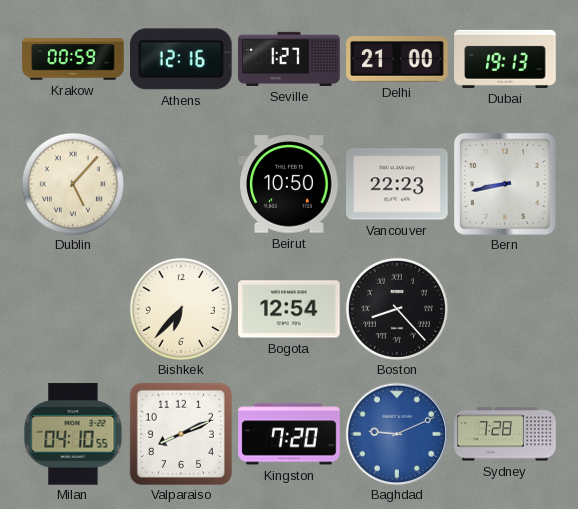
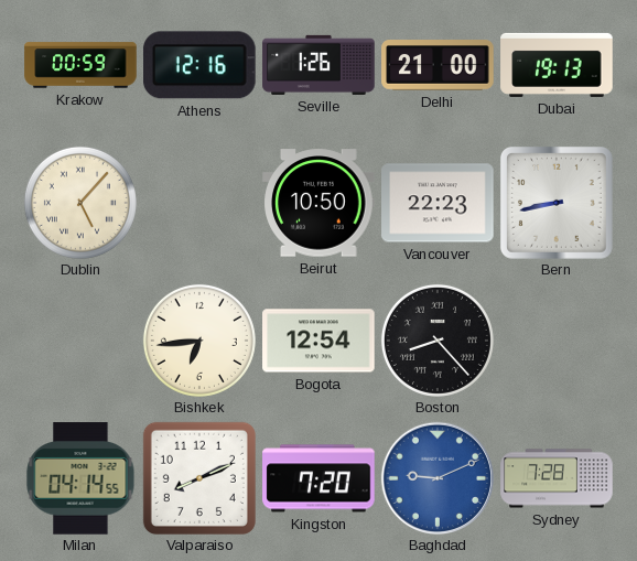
Seville: 1:27 -> 1:26 (318, 65)
Bishkek: 6:37 -> 6:44 (199, 341)
Milan: 04:10 -> 04:14 (80, 478)
